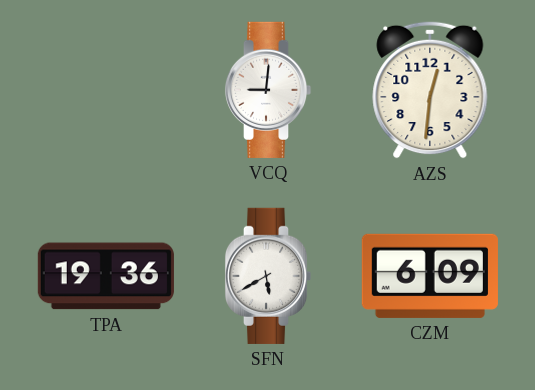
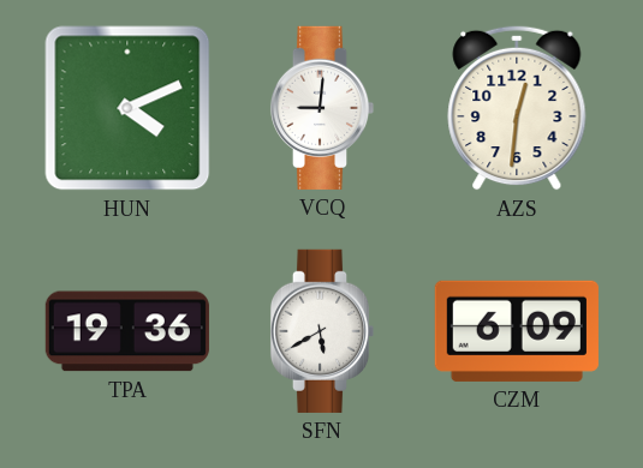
HUN: none -> 4:11 (127, 108)
